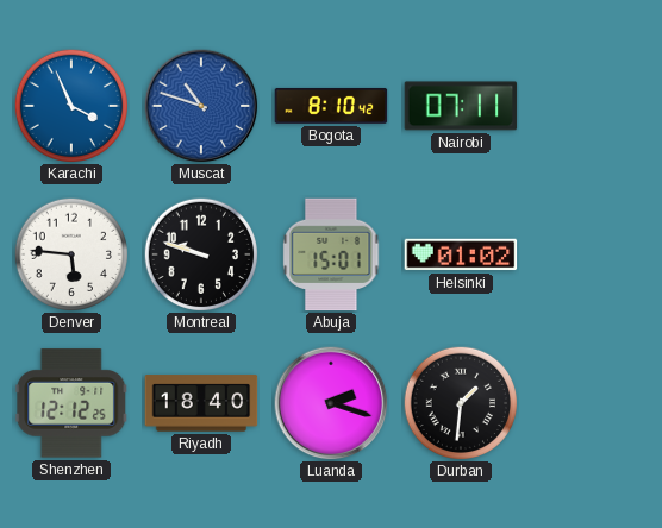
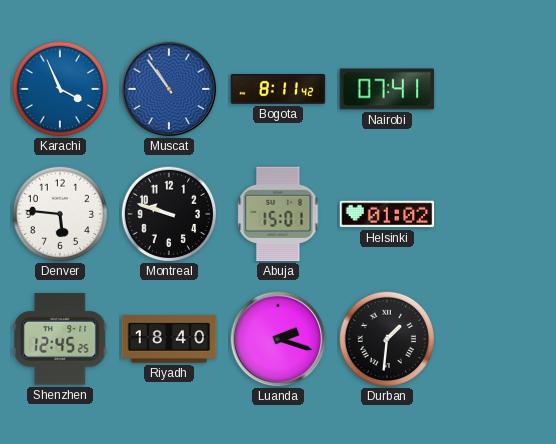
Muscat: 10:48 -> 10:54 (169, 89)
Bogota: 8:10 -> 8:11 (278, 89)
Nairobi: 07:11 -> 07:41 (387, 89)
Shenzhen: 12:12 -> 12:45 (60, 339)
